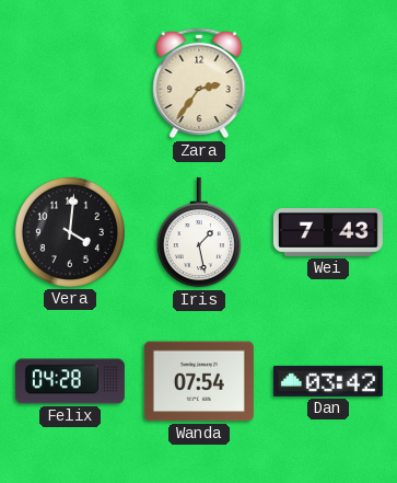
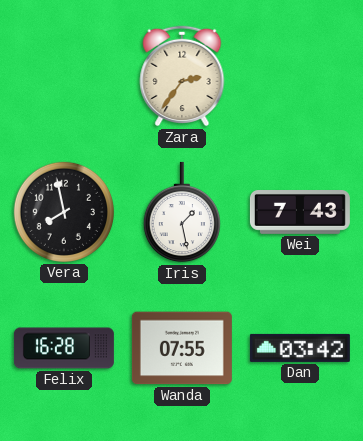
Vera: 4:01 -> 7:58 (64, 212)
Felix: 04:28 -> 16:28 (64, 348)
Wanda: 07:54 -> 07:55 (182, 348)
